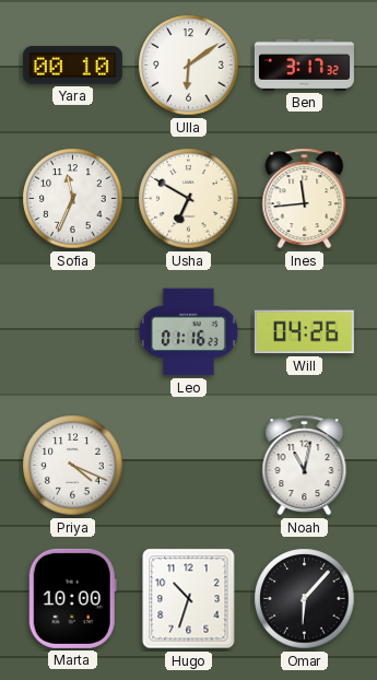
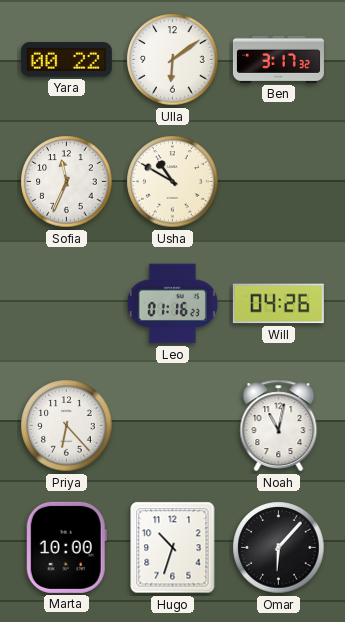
Yara: 00:10 -> 00:22 (66, 60)
Usha: 6:50 -> 10:50 (173, 182)
Ines: 11:44 -> none (305, 199)
Priya: 4:19 -> 6:23 (67, 426)
